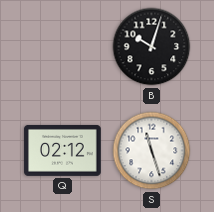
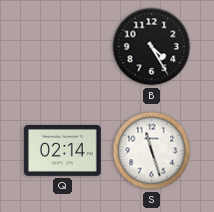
B: 10:03 -> 4:25 (152, 47)
Q: 02:12 -> 02:14 (63, 150)
